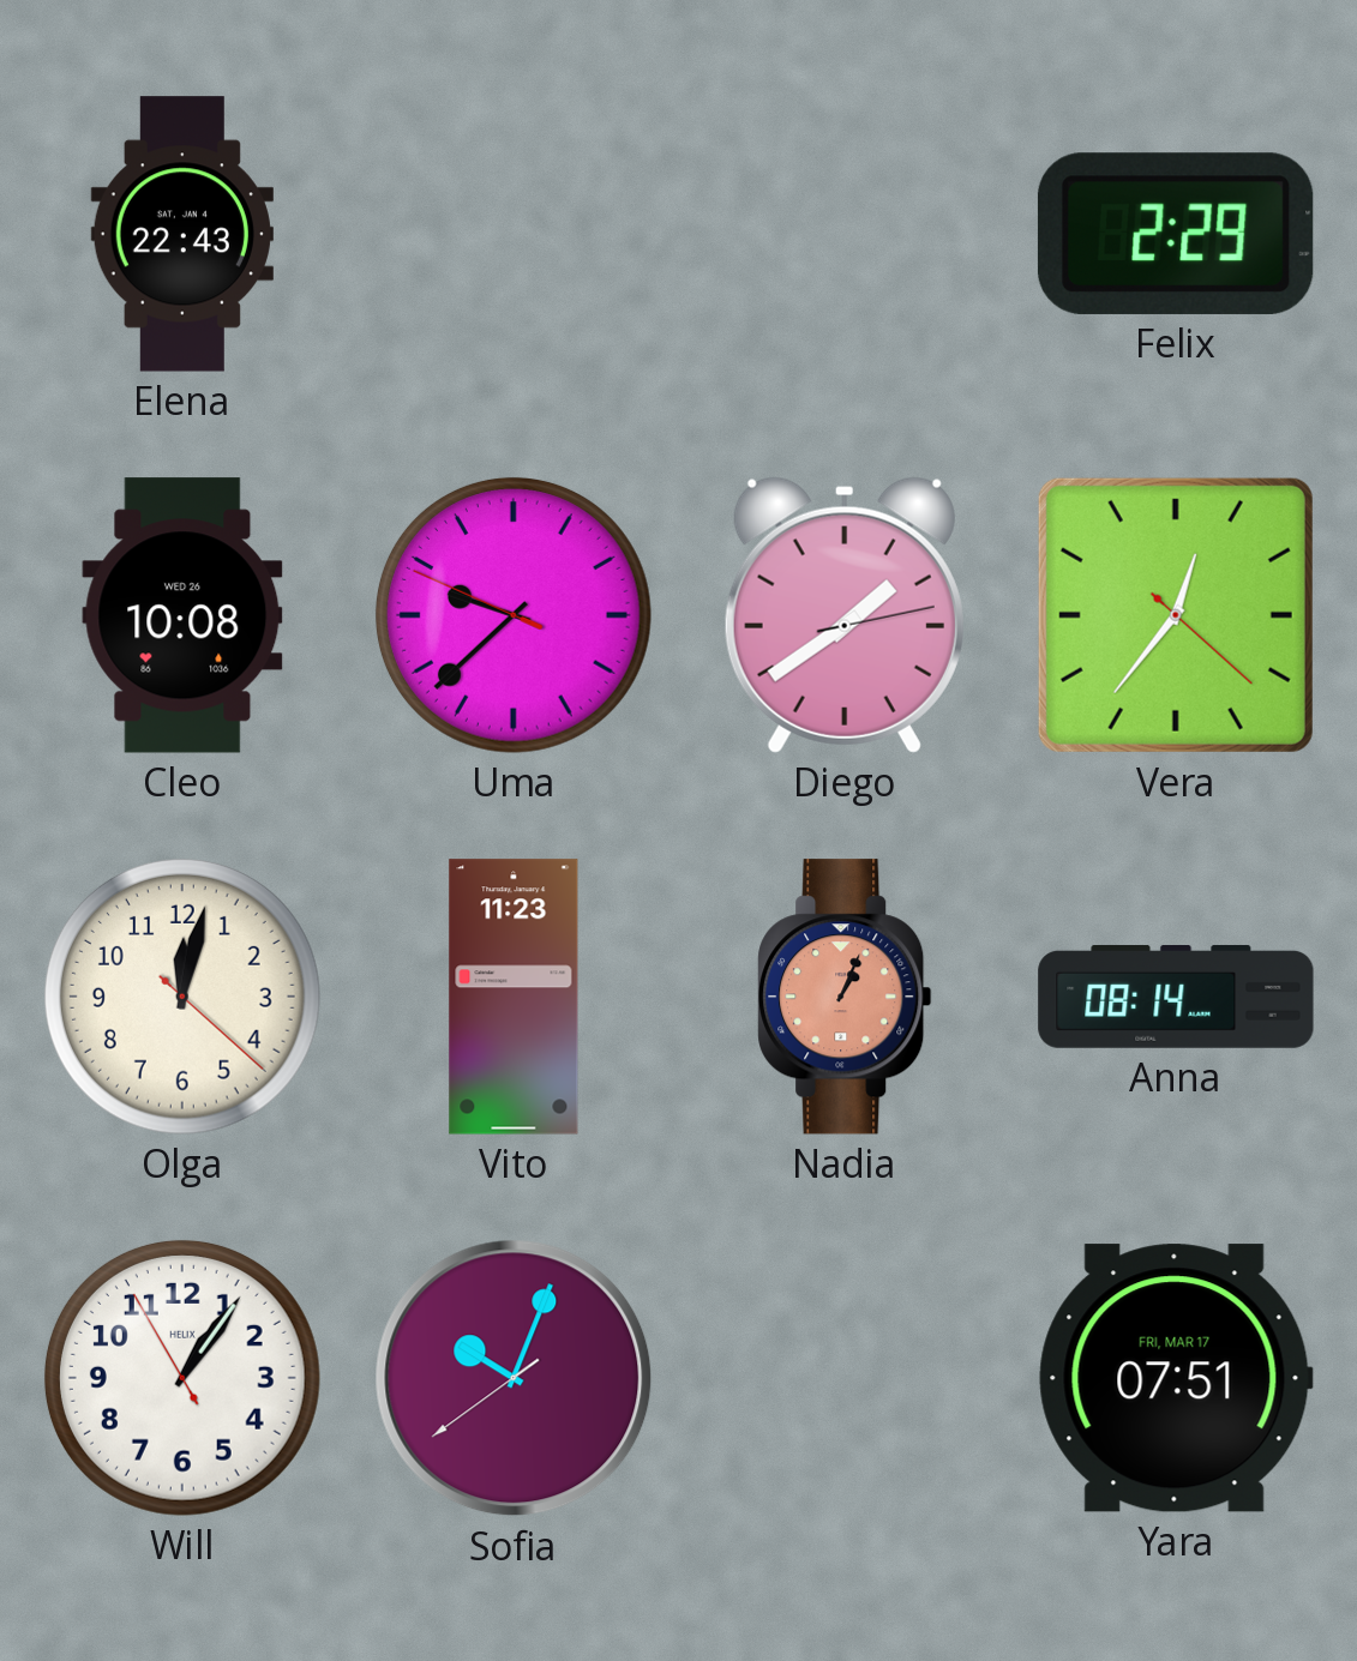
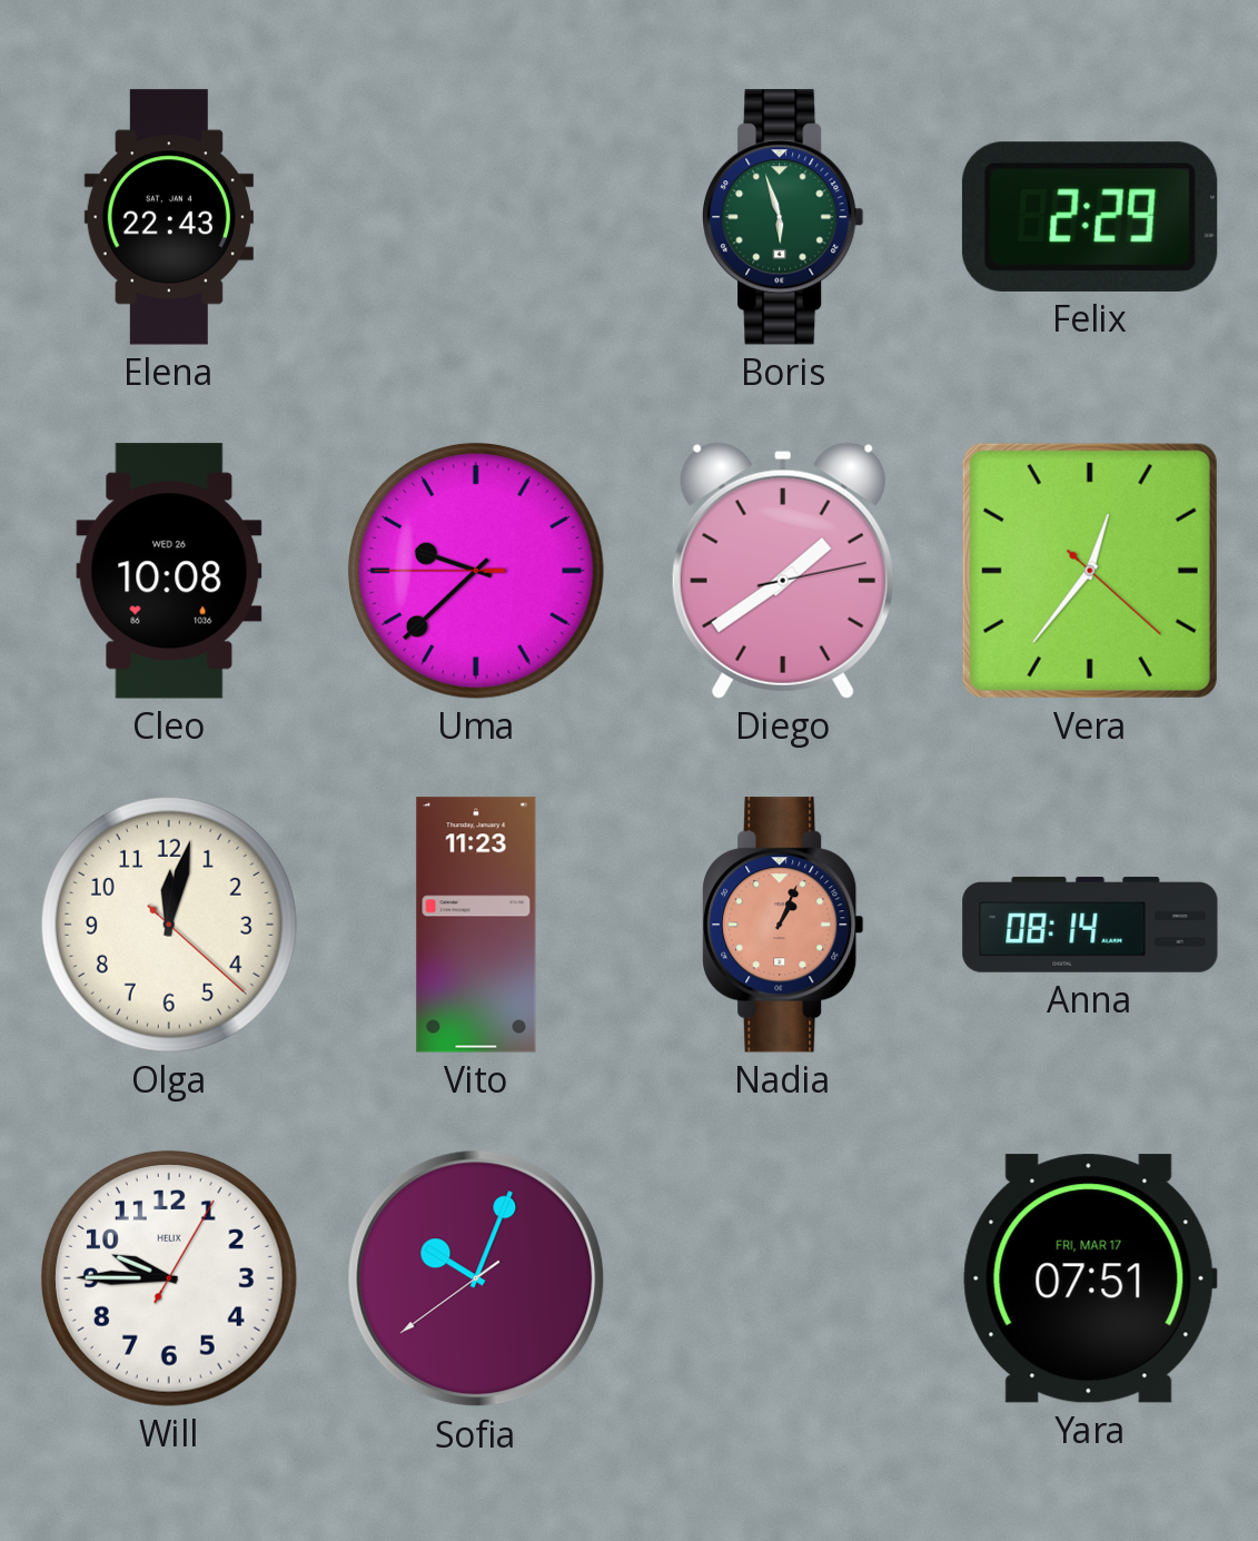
Boris: none -> 5:57 (783, 217)
Uma: 9:37:49 -> 9:37:45 (476, 571)
Will: 1:05 -> 9:45 (169, 1278)
